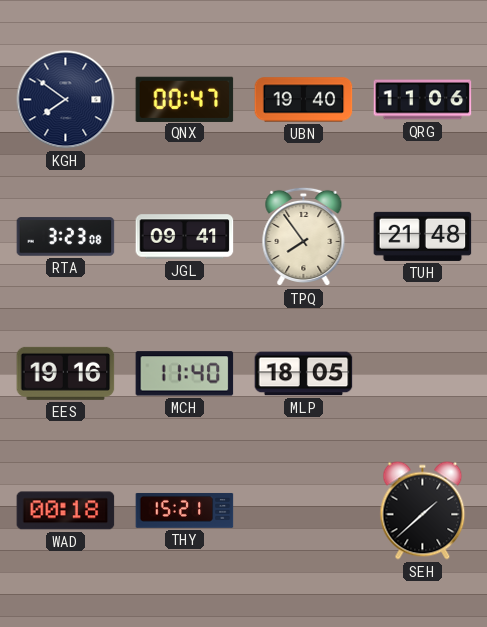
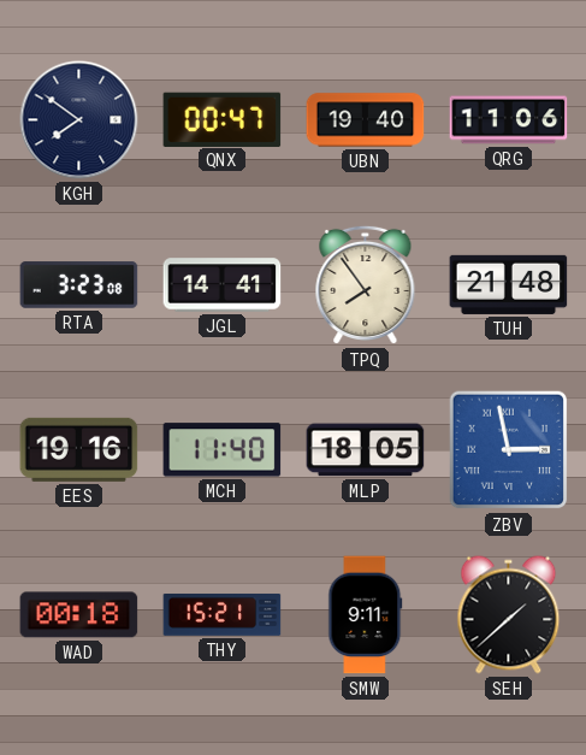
JGL: 09:41 -> 14:41 (223, 285)
ZBV: none -> 2:58 (509, 450)
SMW: none -> 9:11 (366, 615)
